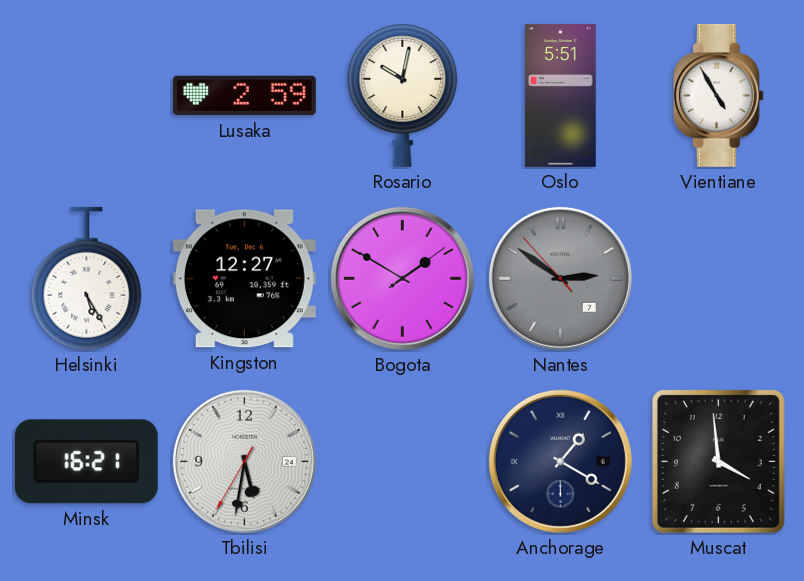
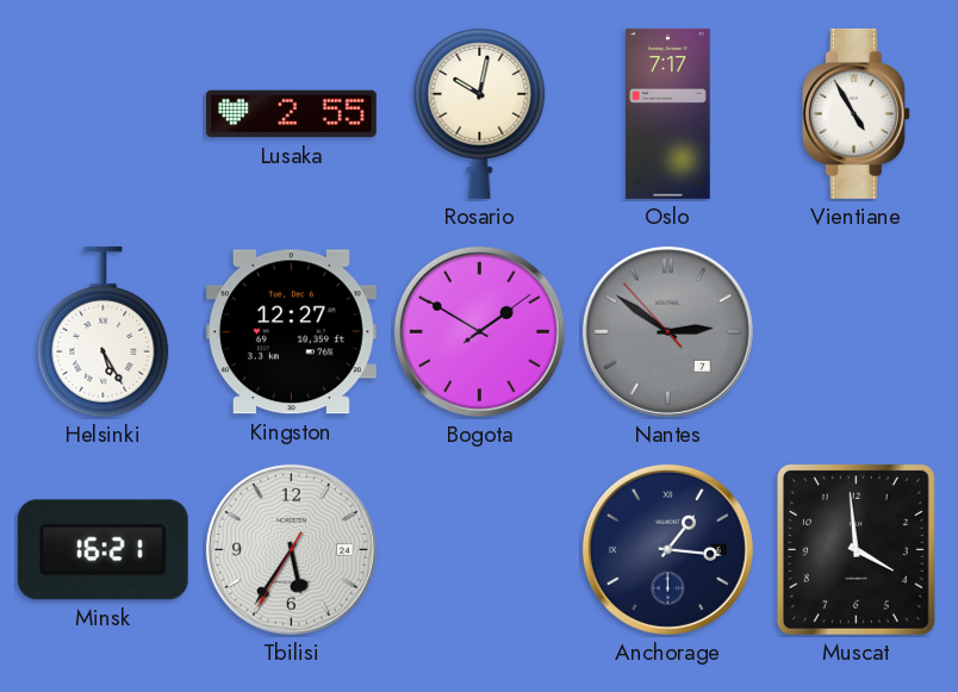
Lusaka: 2:59 -> 2:55 (291, 114)
Oslo: 5:51 -> 7:17 (668, 113)
Tbilisi: 5:31 -> 5:35 (291, 549)
Anchorage: 1:20 -> 1:16 (667, 549)
